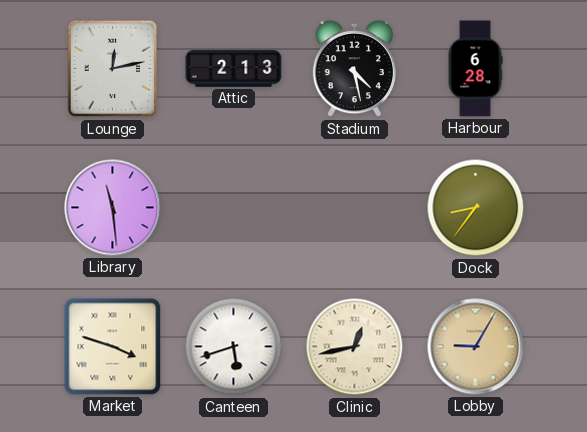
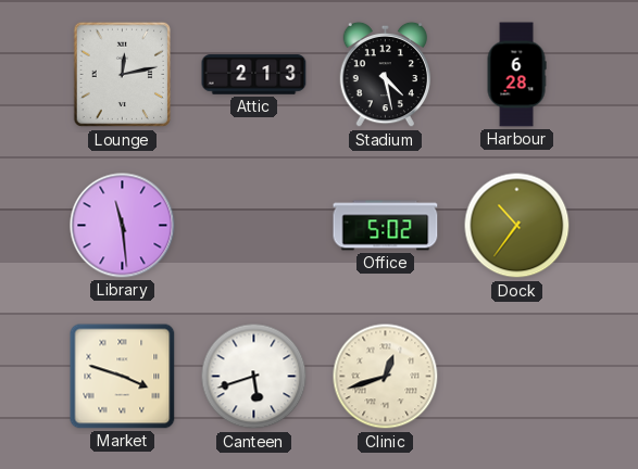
Office: none -> 5:02 (386, 226)
Dock: 8:36 -> 10:36 (517, 226)
Clinic: 12:43 -> 12:42 (386, 377)
Lobby: 9:05 -> none (476, 347)
